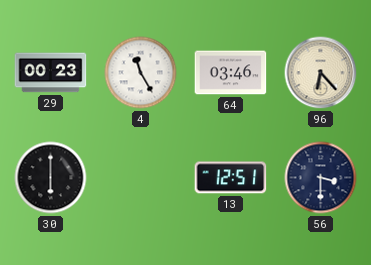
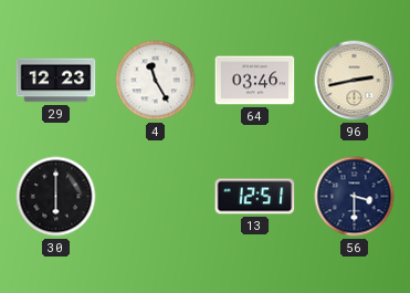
29: 00:23 -> 12:23 (56, 81)
96: 6:23 -> 2:43 (355, 81)
